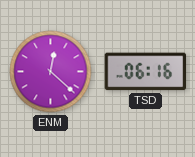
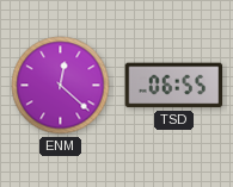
TSD: 06:16 -> 06:55 (174, 86)
